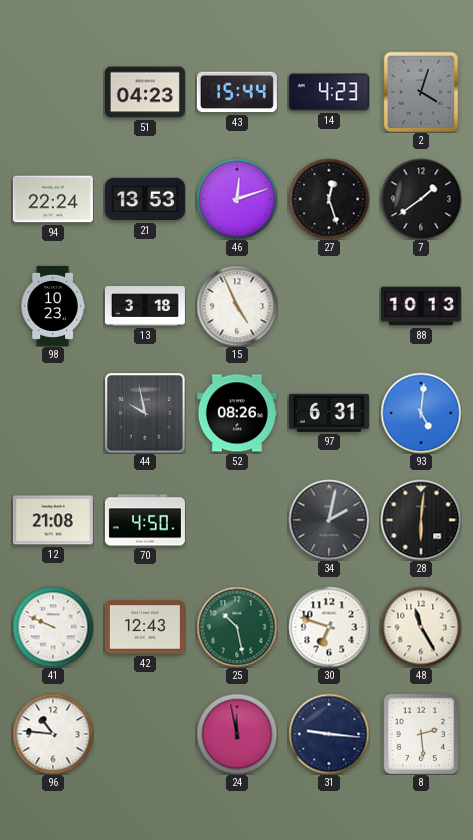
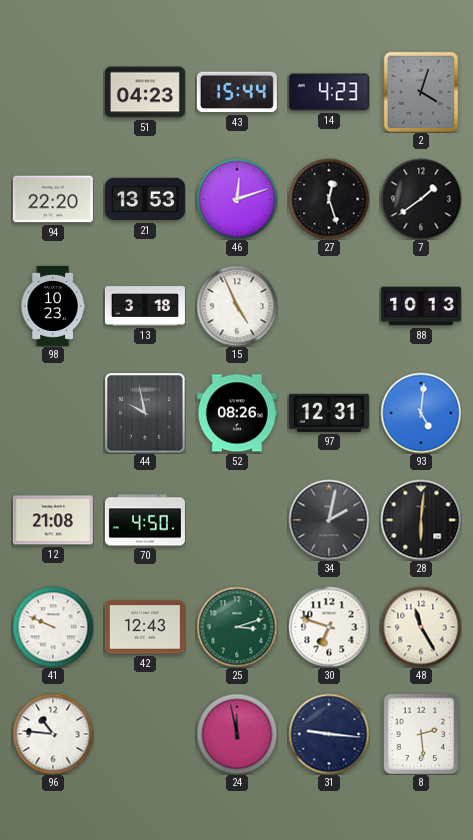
94: 22:24 -> 22:20 (53, 199)
97: 6:31 -> 12:31 (329, 413)
25: 10:28 -> 3:12 (237, 627)
